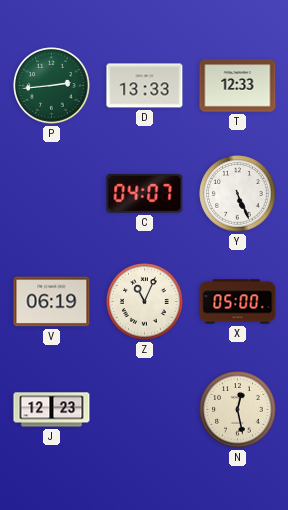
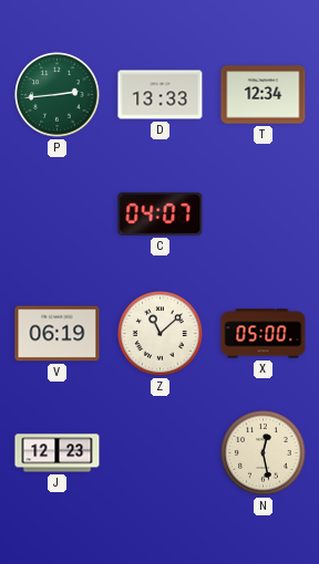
T: 12:33 -> 12:34 (264, 95)
Y: 5:26 -> none (238, 194)
Z: 11:04 -> 11:08 (161, 334)
